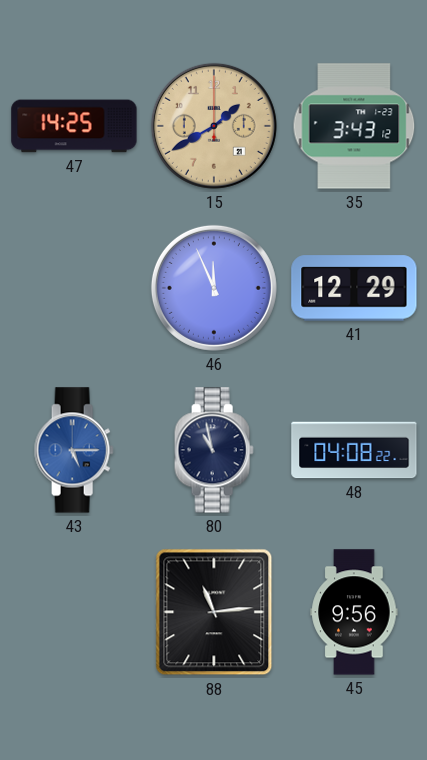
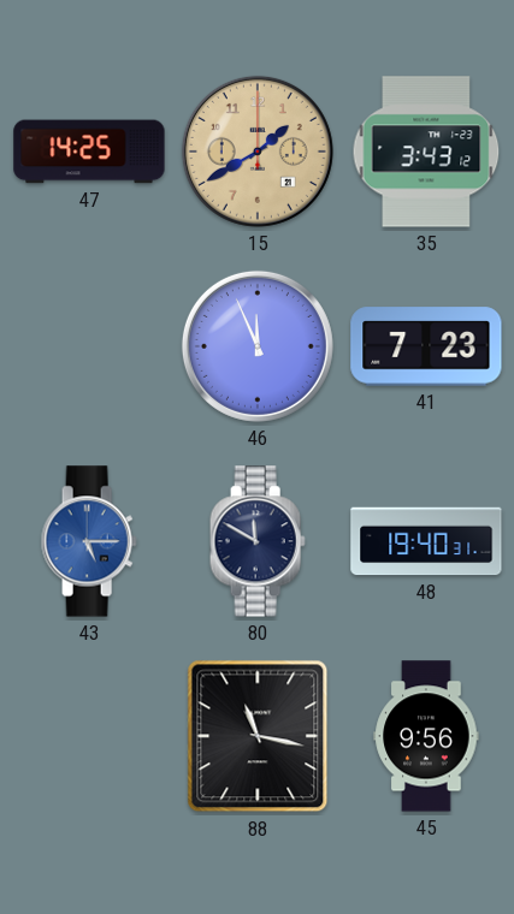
41: 12:29 -> 7:23 (426, 346)
80: 10:58 -> 11:50 (258, 541)
48: 04:08 -> 19:40 (426, 541)
88: 11:14 -> 11:17 (258, 736)
